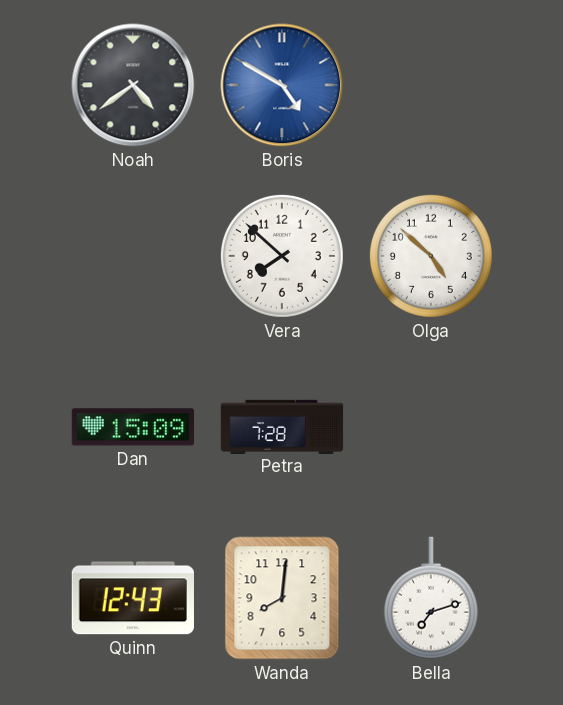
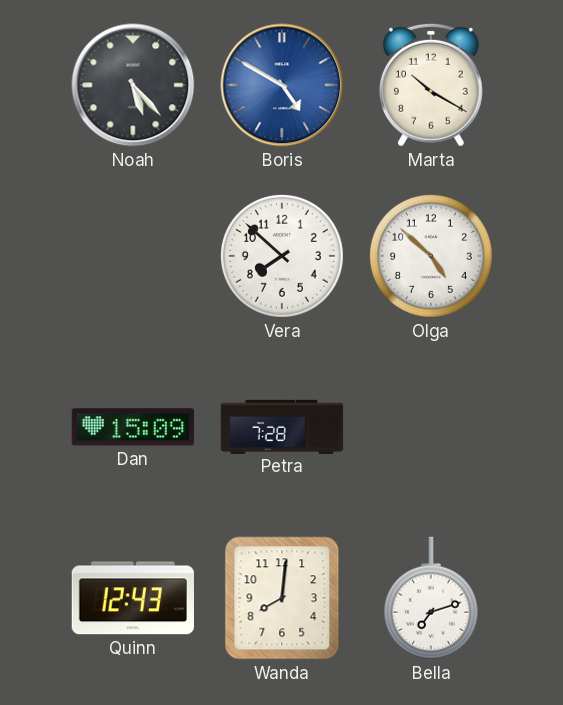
Noah: 4:39 -> 5:23 (133, 85)
Marta: none -> 10:20 (431, 85)
